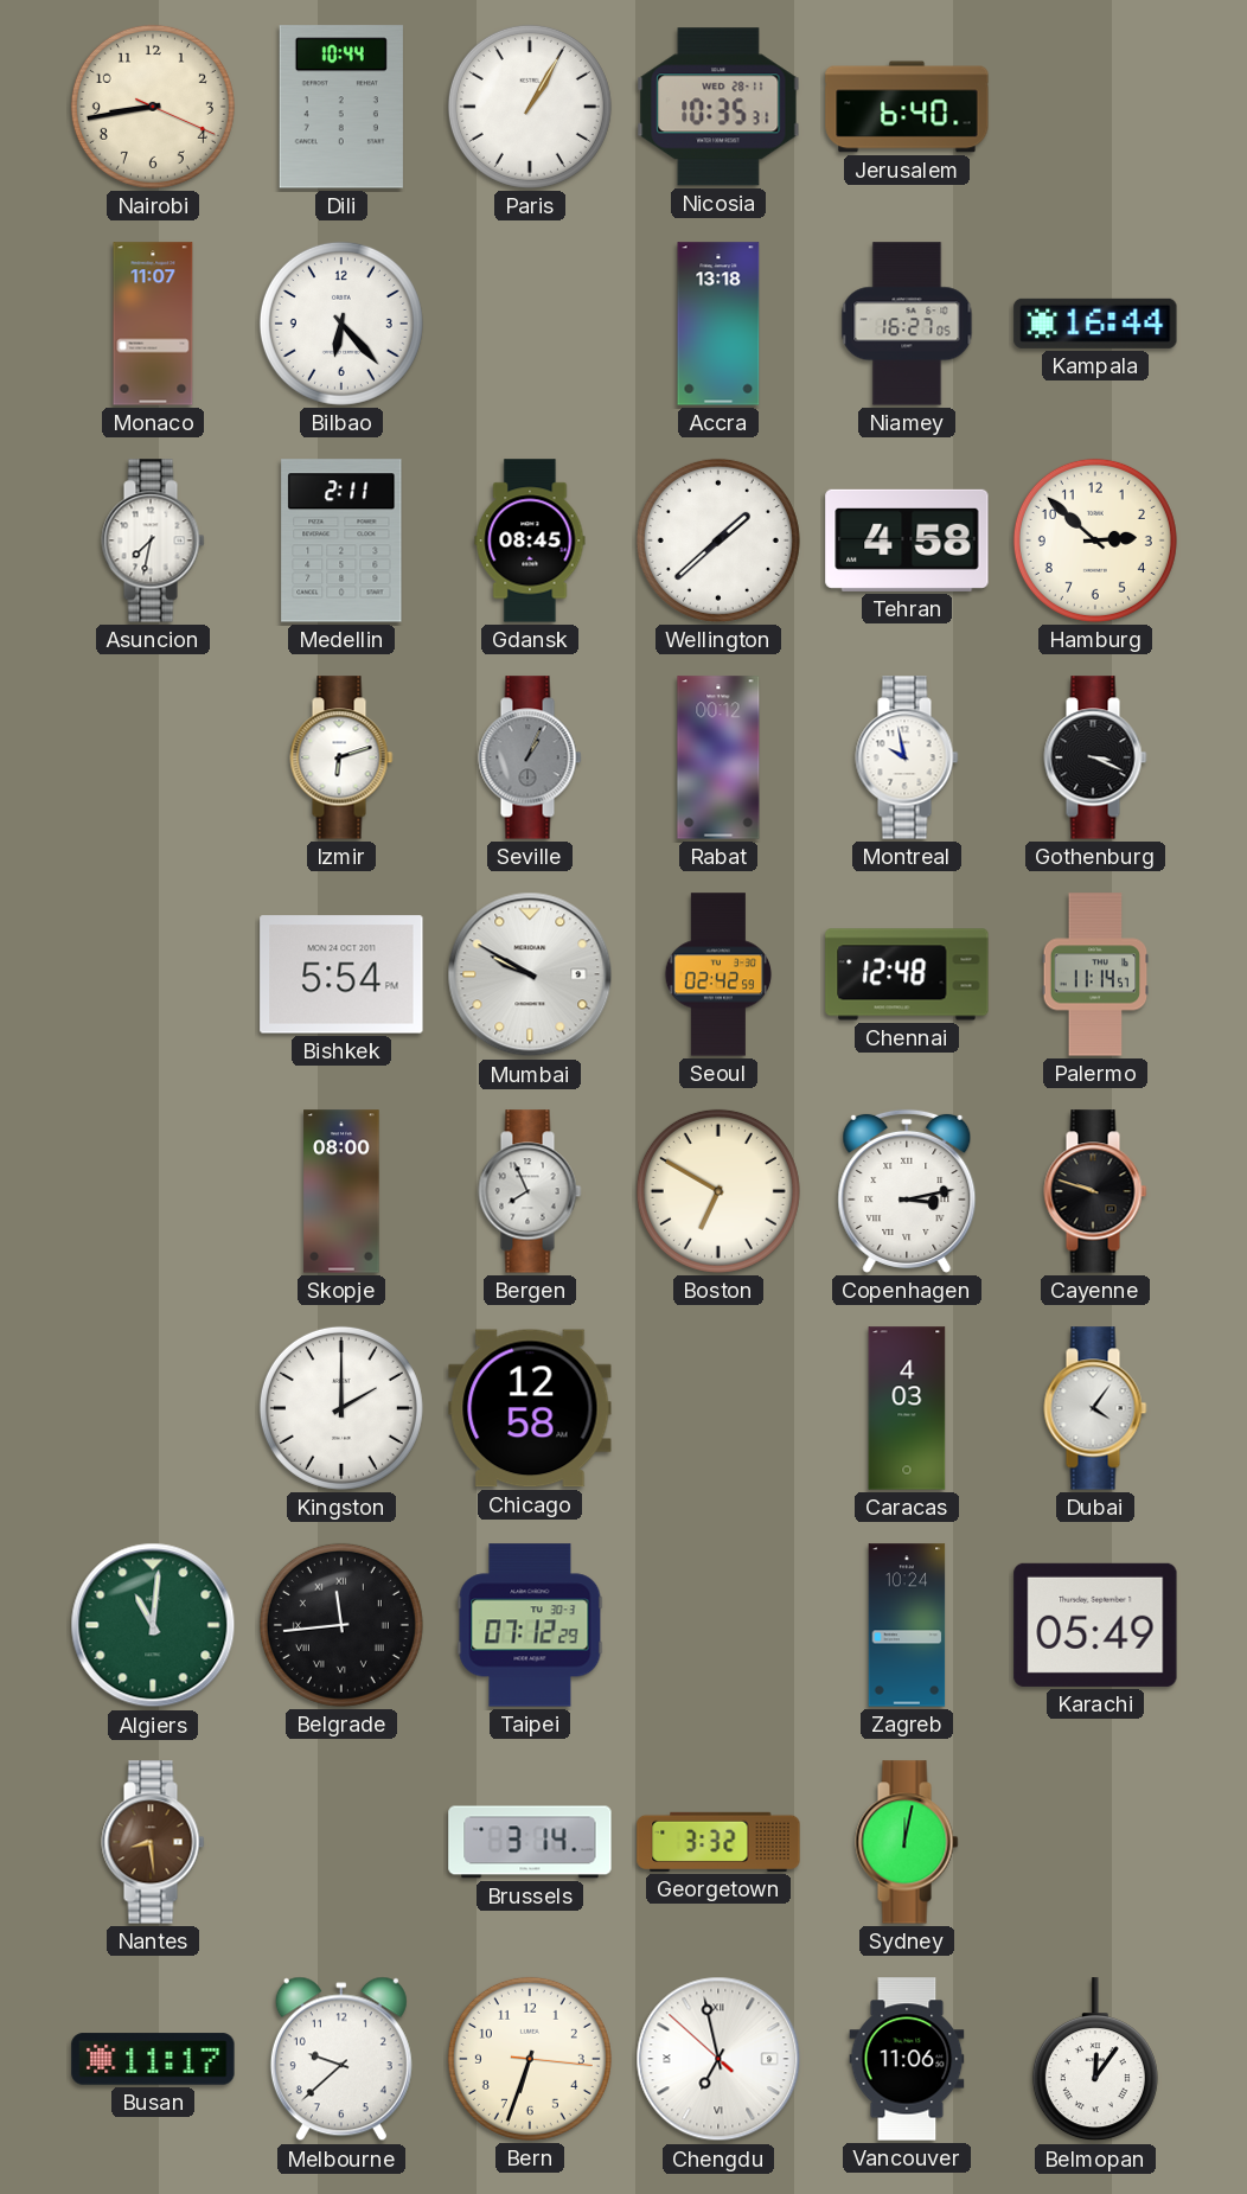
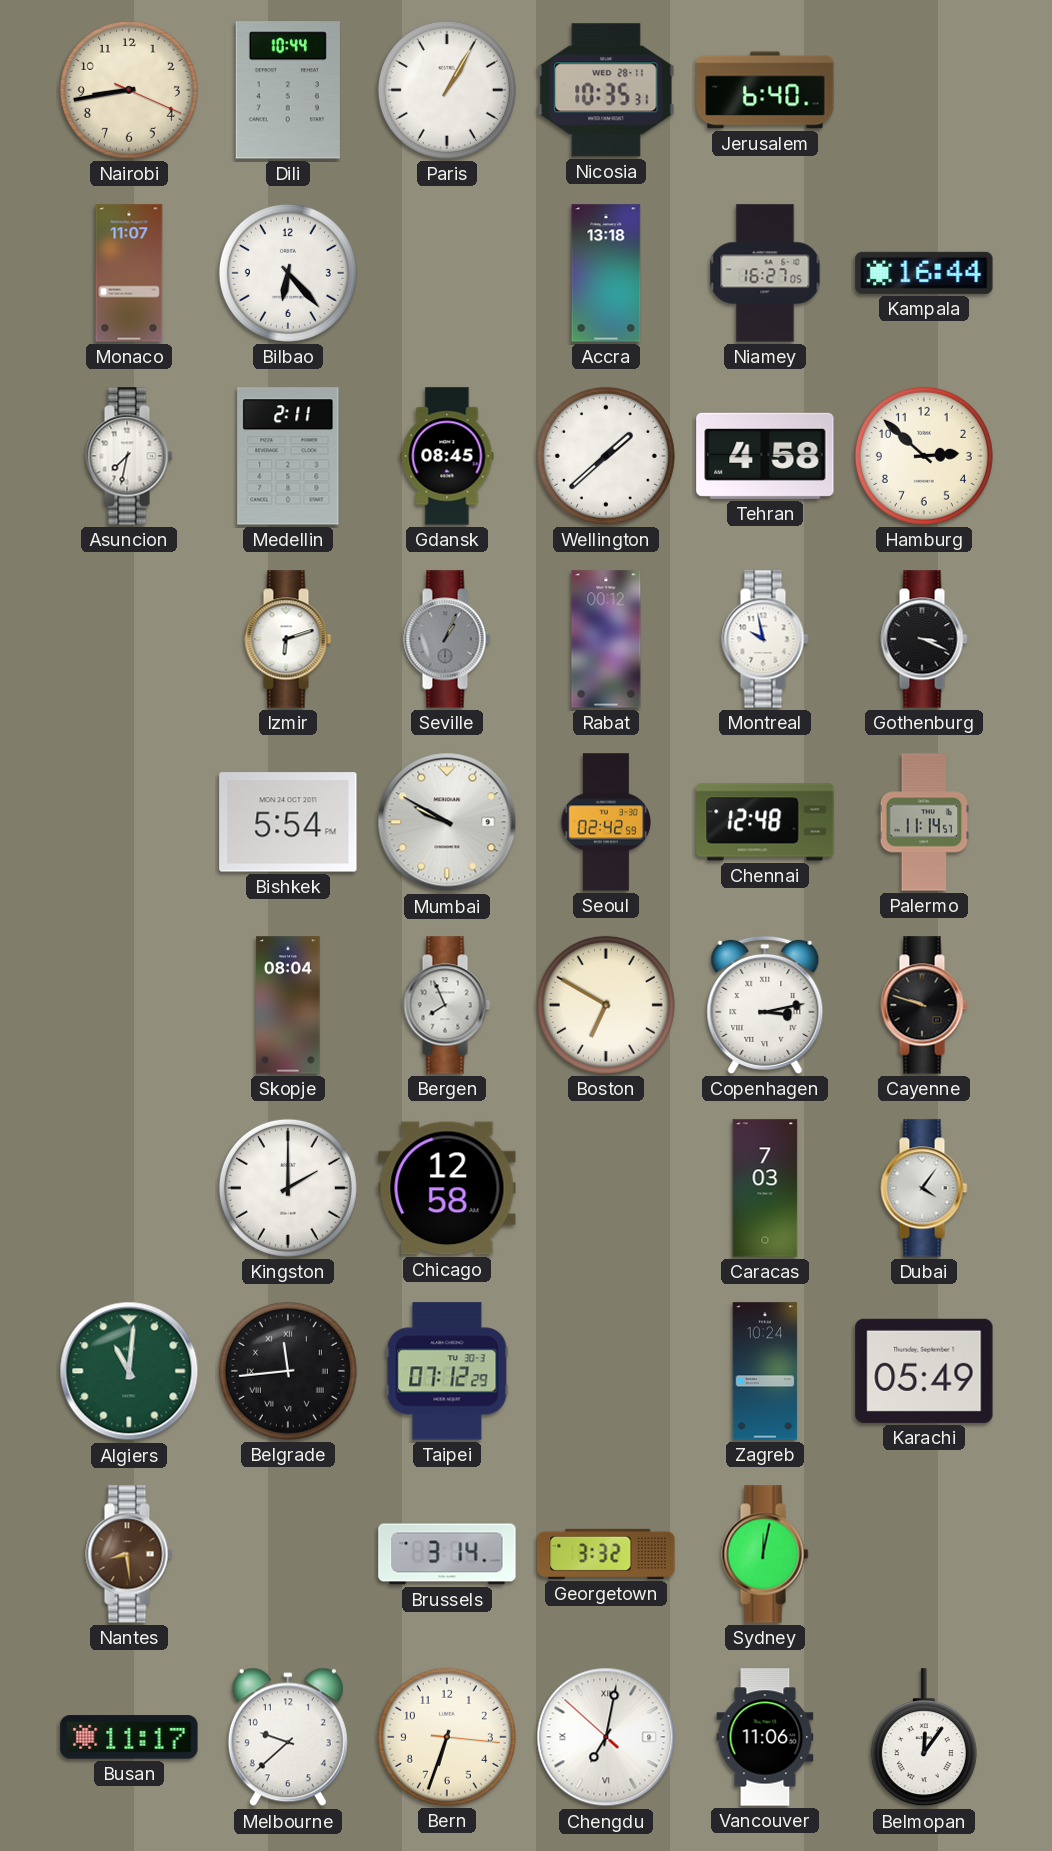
Skopje: 08:00 -> 08:04 (288, 1005)
Caracas: 4:03 -> 7:03 (765, 1188)
Chengdu: 6:57 -> 7:01 (606, 1737)
